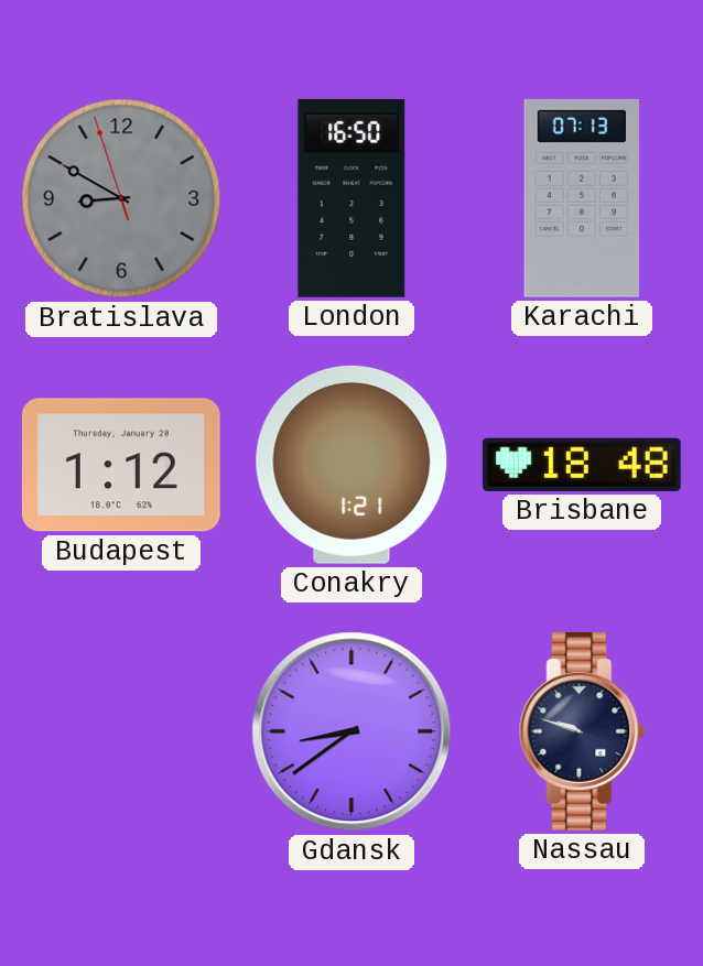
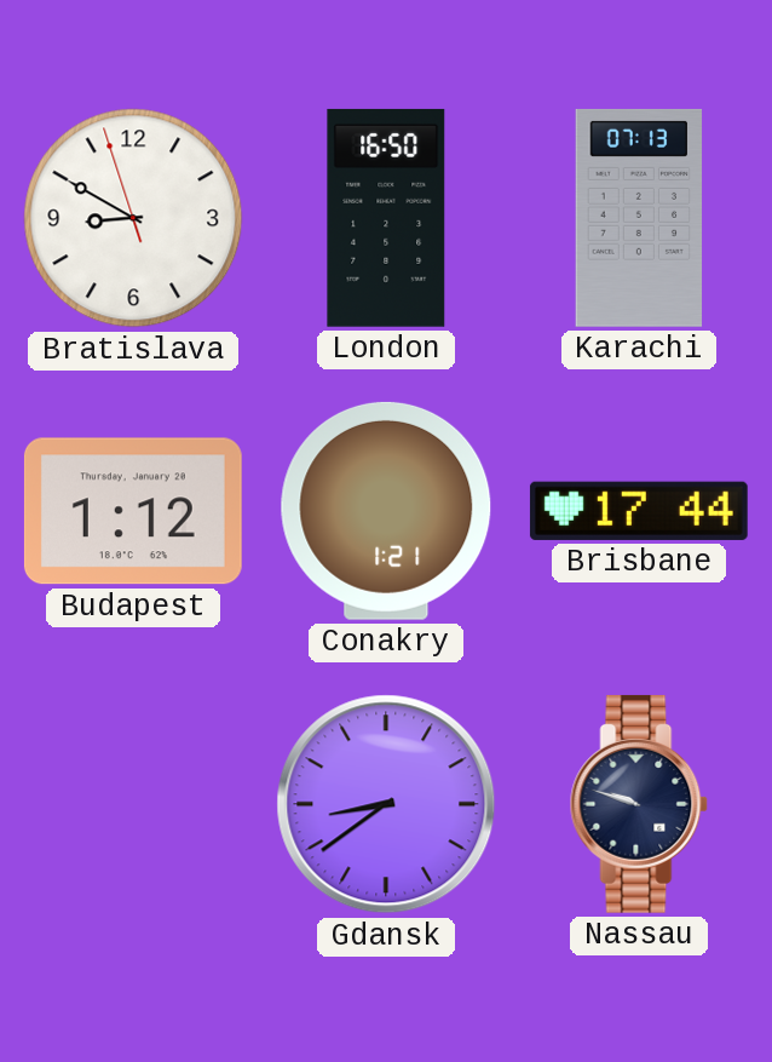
Bratislava dial: grey -> white (133, 218)
Brisbane: 18:48 -> 17:44 (639, 511)
